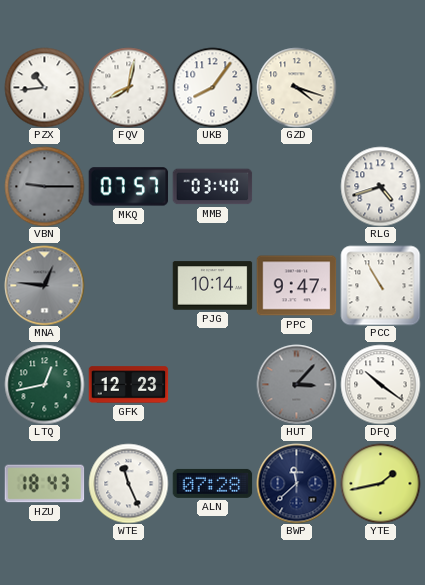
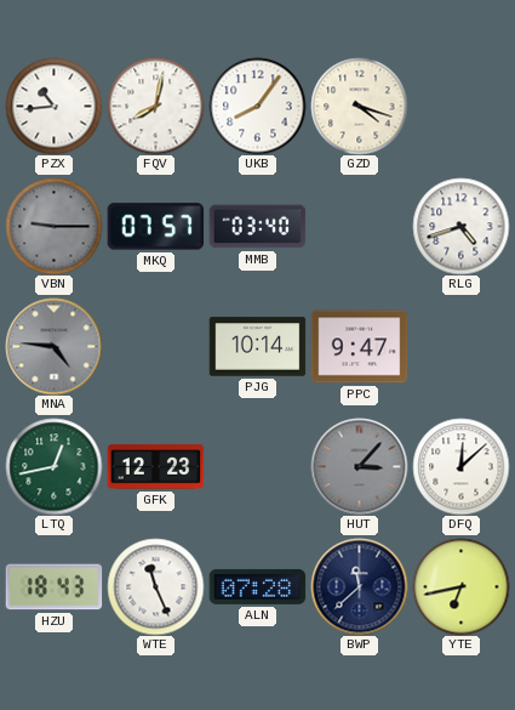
MNA: 12:46 -> 4:46 (53, 346)
PCC: 10:55 -> none (380, 285)
DFQ: 10:21 -> 12:08 (460, 466)
YTE: 1:43 -> 6:43 (460, 586)
